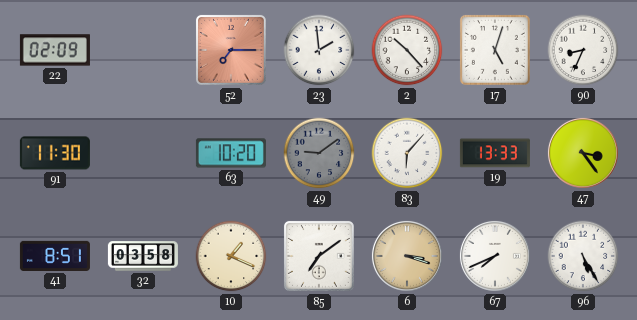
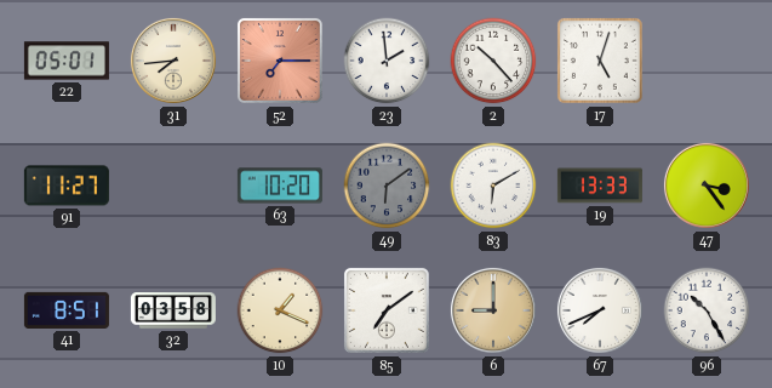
22: 02:09 -> 05:01 (67, 61)
31: none -> 7:44 (173, 61)
90: 8:34 -> none (583, 50)
91: 11:30 -> 11:27 (67, 186)
49: 9:09 -> 6:09 (387, 186)
83: 6:07 -> 6:10 (493, 186)
6: 3:18 -> 9:00 (493, 310)
96: 5:25 -> 10:25 (707, 310)
